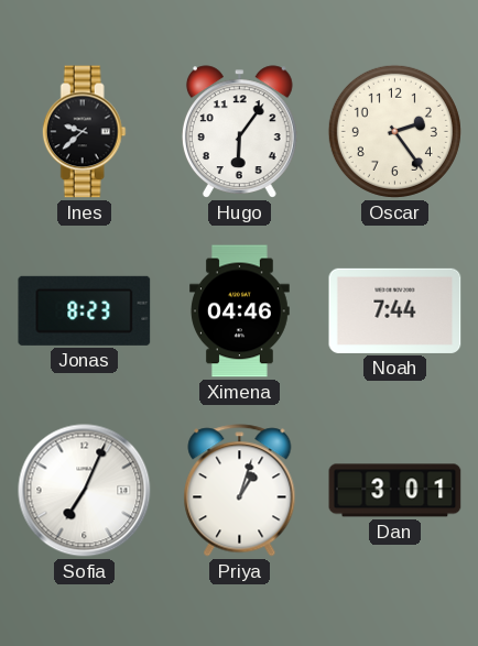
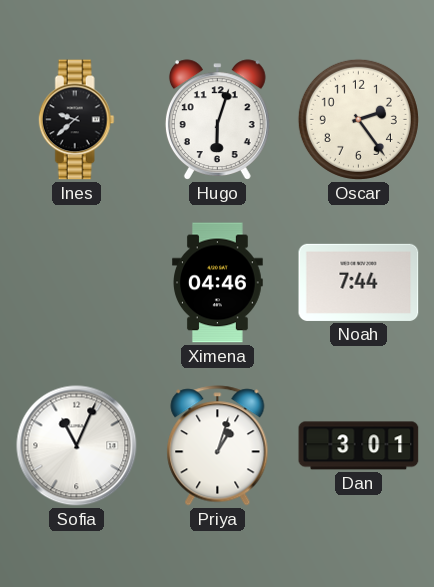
Hugo: 6:06 -> 6:03 (217, 120)
Jonas: 8:23 -> none (85, 310)
Sofia: 7:04 -> 11:04 (77, 446)
